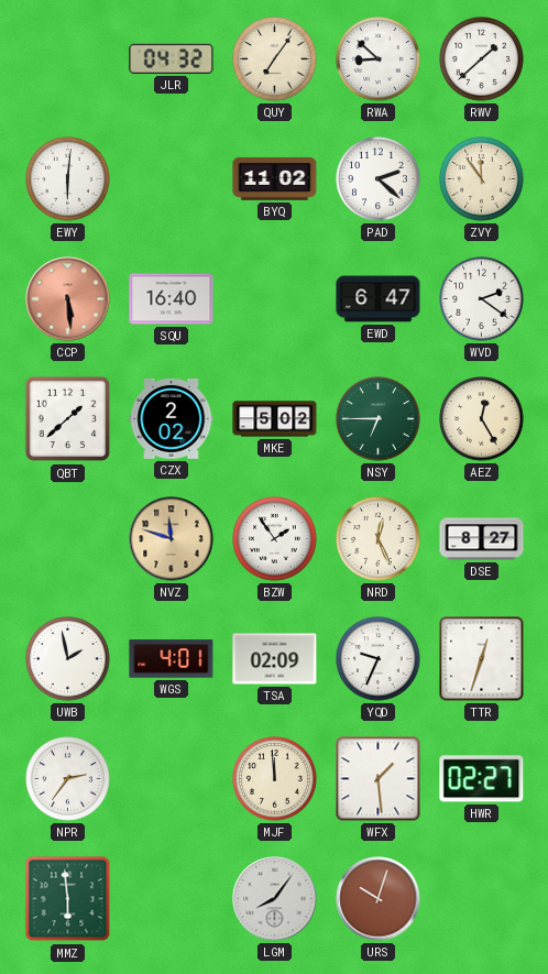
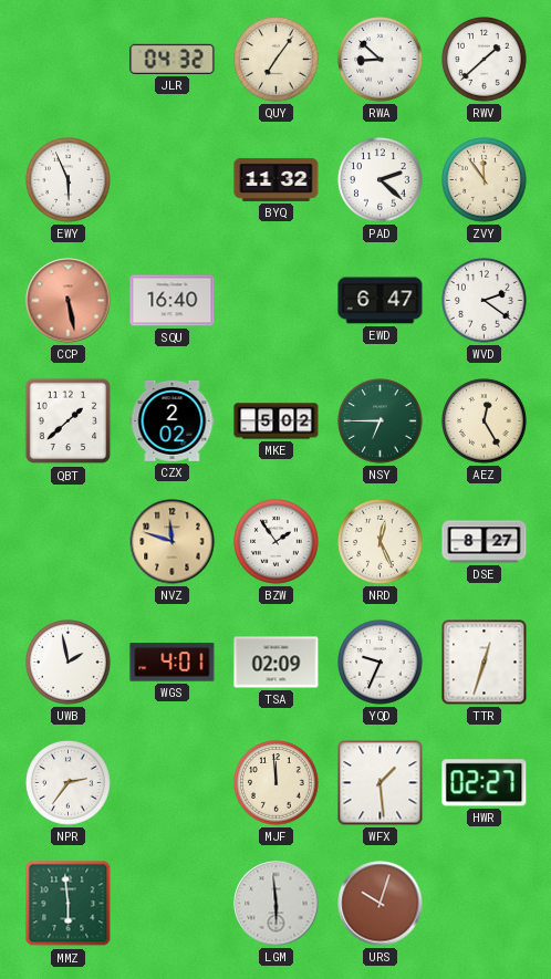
EWY: 6:01 -> 5:56 (69, 180)
BYQ: 11:02 -> 11:32 (277, 179)
CCP: 5:29 -> 5:28 (69, 301)
LGM: 8:06 -> 5:59 (277, 904)
